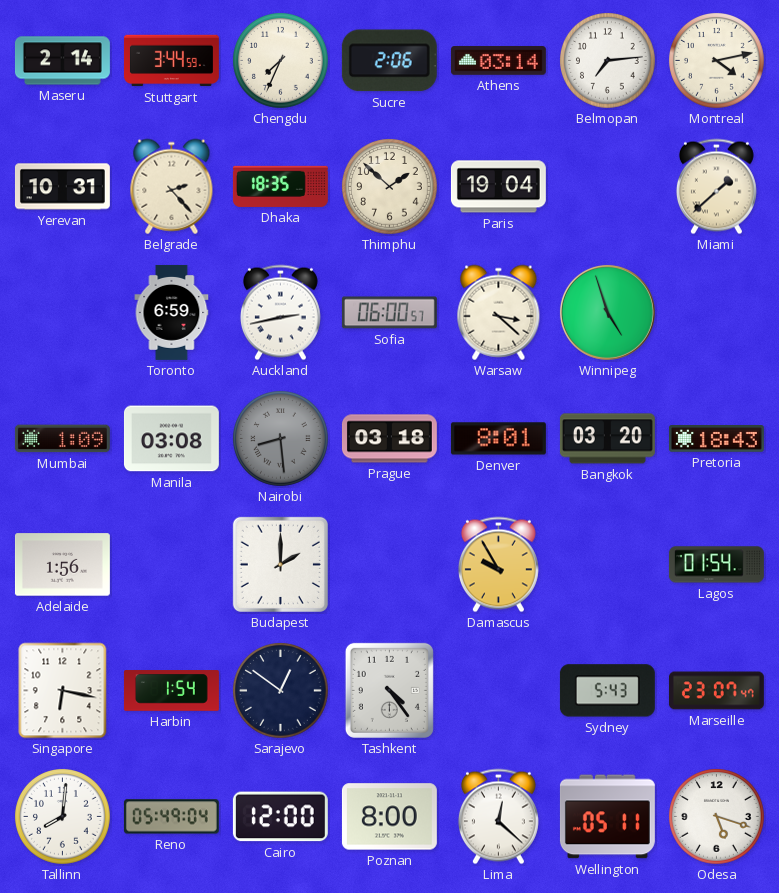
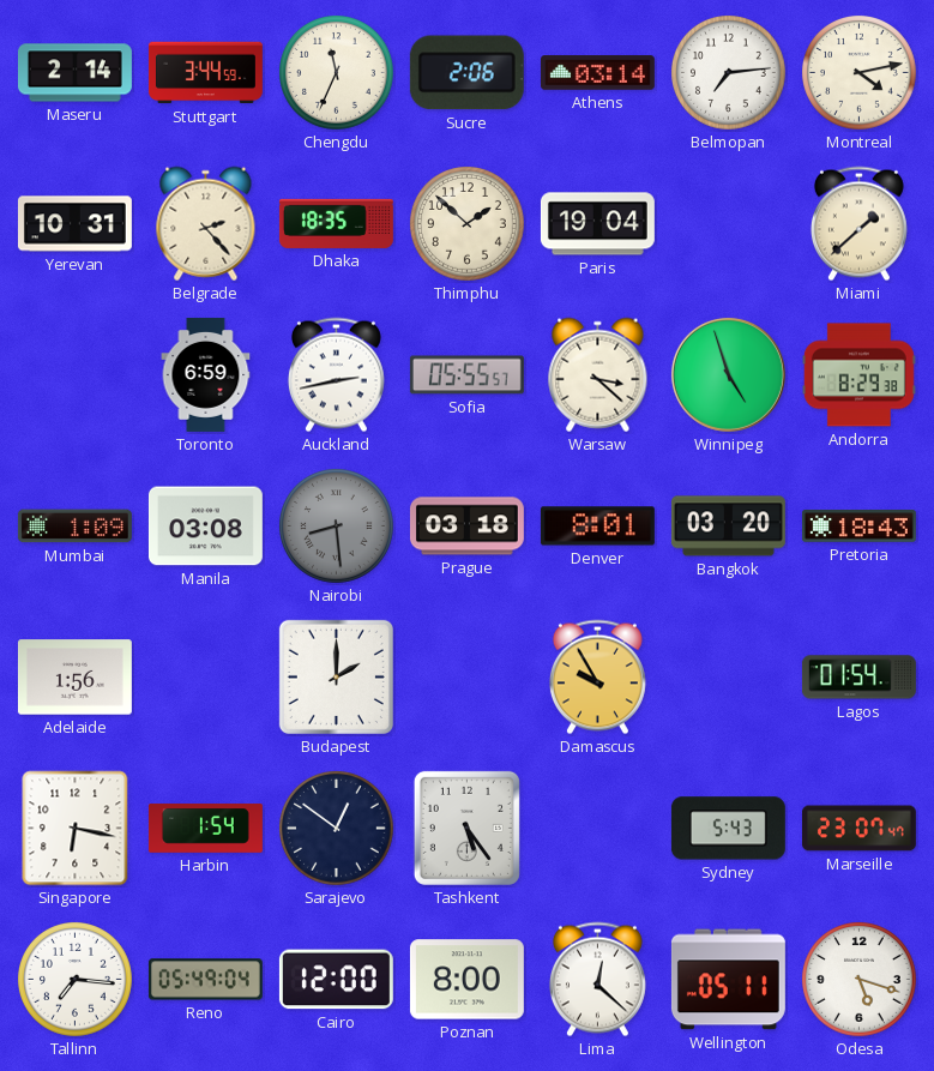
Chengdu: 7:34 -> 11:34 (337, 73)
Sofia: 06:00 -> 05:55 (466, 375)
Andorra: none -> 8:29 (858, 375)
Tashkent: 4:24 -> 5:24 (466, 828)
Tallinn: 8:01 -> 7:16 (76, 980)
